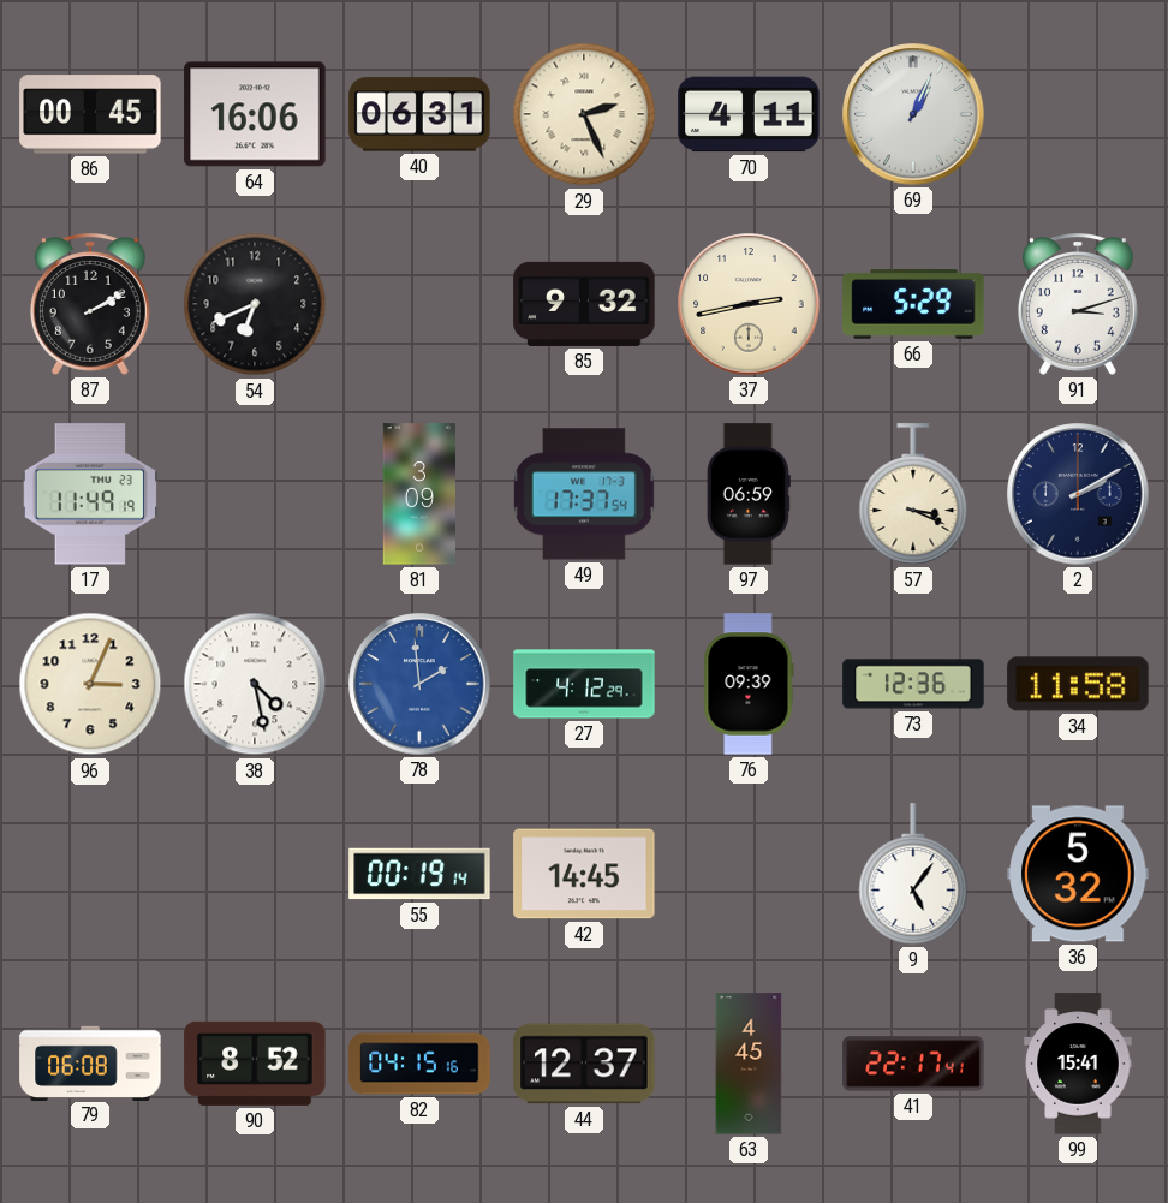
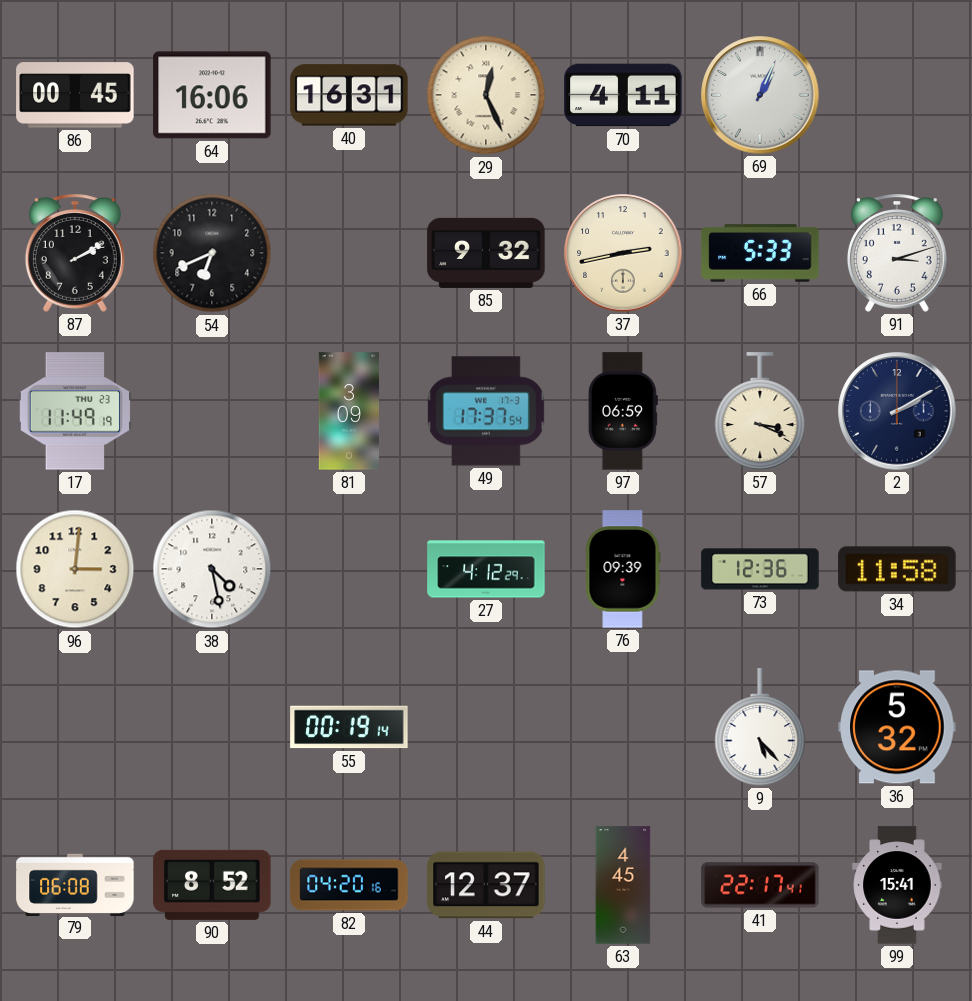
40: 06:31 -> 16:31 (349, 95)
29: 2:26 -> 12:26 (486, 95)
66: 5:29 -> 5:33 (760, 253)
96: 3:04 -> 3:01 (75, 569)
78: 1:59 -> none (419, 684)
42: 14:45 -> none (584, 874)
9: 5:06 -> 5:23 (760, 727)
82: 04:15 -> 04:20 (349, 885)
